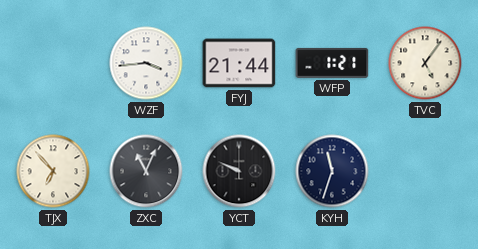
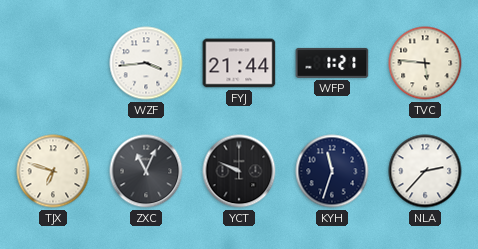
TVC: 5:06 -> 5:46 (425, 63)
TJX: 6:53 -> 6:48 (53, 171)
NLA: none -> 2:37 (425, 171)
